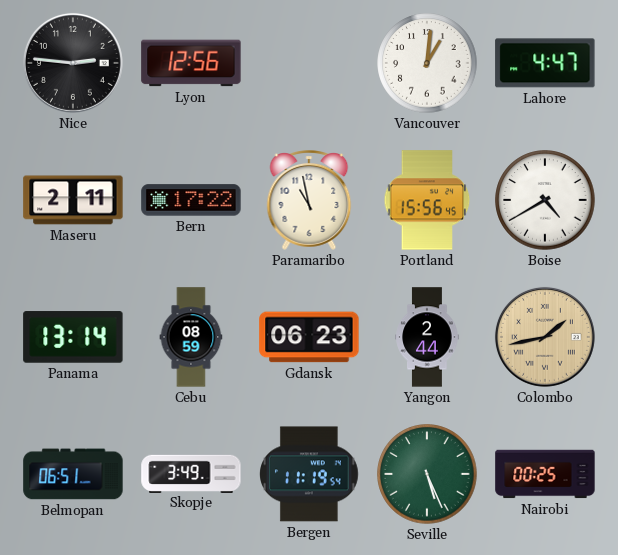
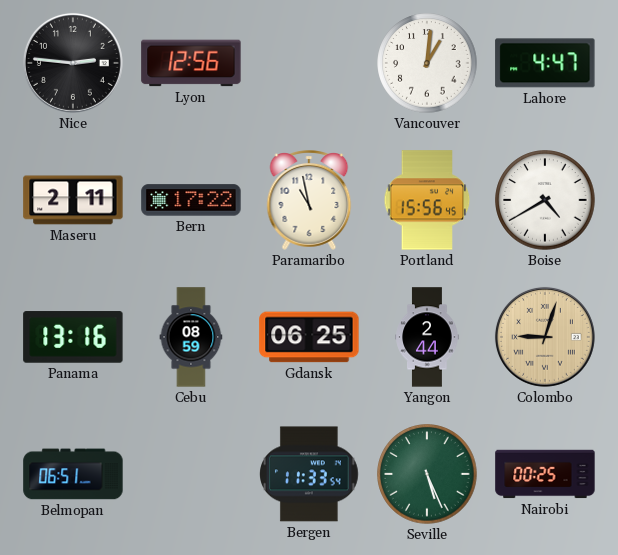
Panama: 13:14 -> 13:16 (73, 337)
Gdansk: 06:23 -> 06:25 (309, 337)
Colombo: 1:43 -> 9:03 (545, 337)
Skopje: 3:49 -> none (191, 473)
Bergen: 11:19 -> 11:33 (310, 474)
